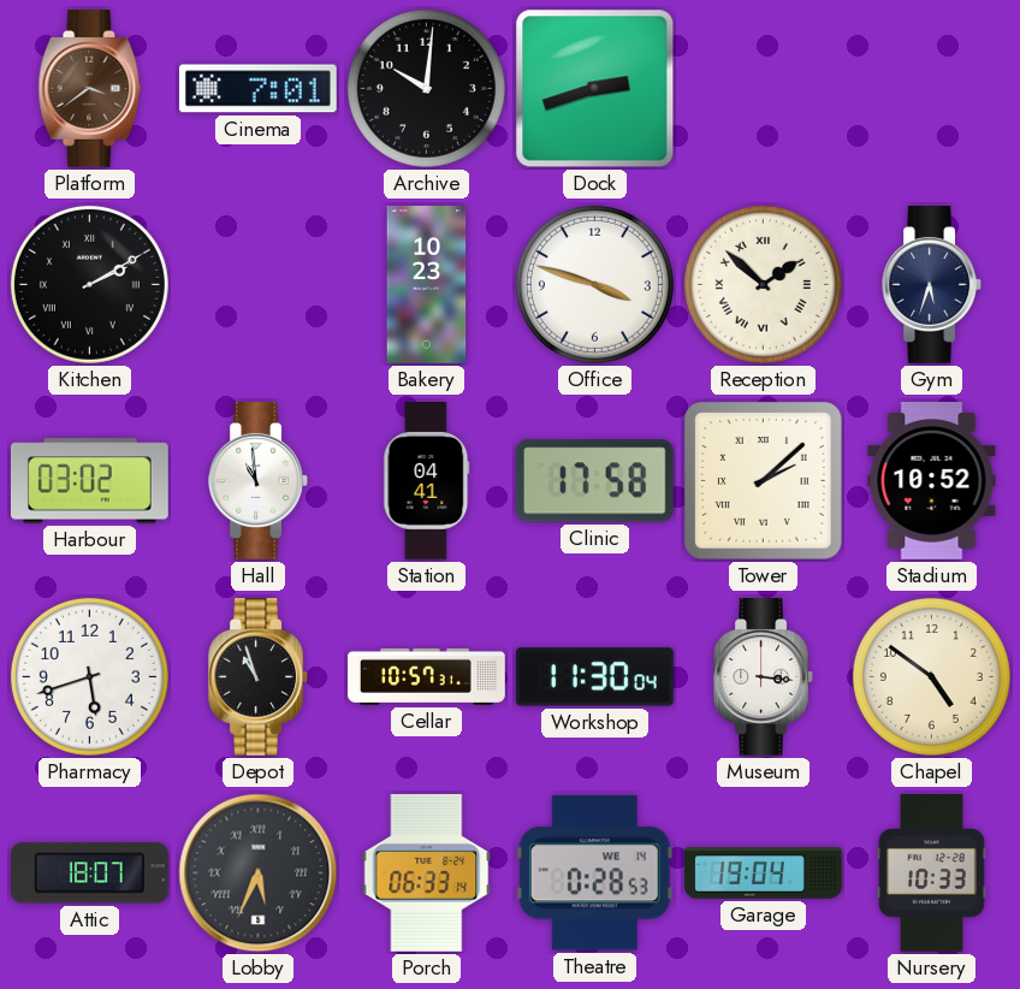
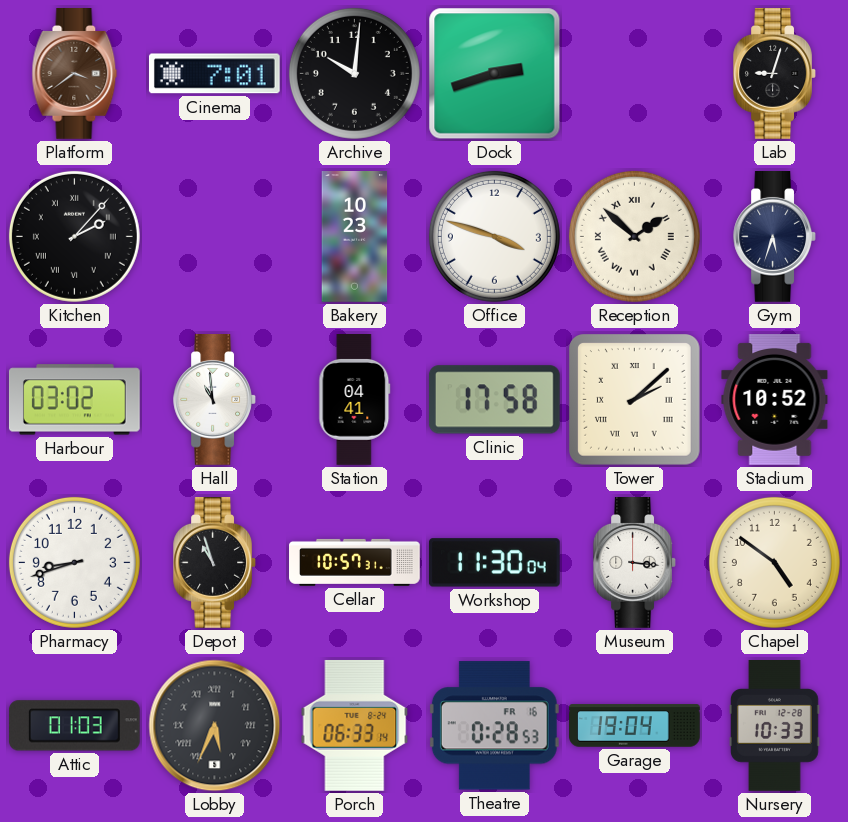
Lab: none -> 9:03 (774, 74)
Kitchen: 2:10 -> 2:07 (74, 236)
Pharmacy: 5:42 -> 8:42 (74, 562)
Attic: 18:07 -> 01:03 (74, 726)
Theatre date: WE 14 -> FR 16 (494, 726)
